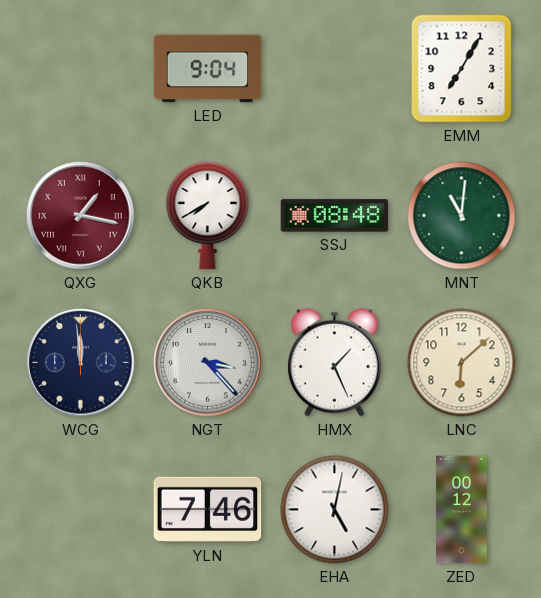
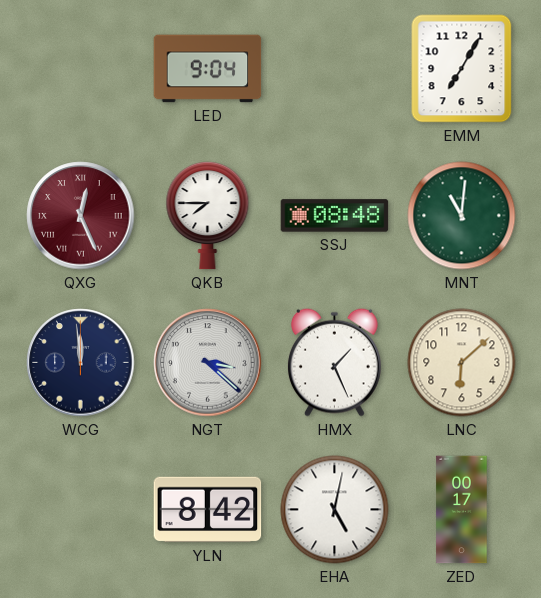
QXG: 1:17 -> 12:26 (81, 216)
QKB: 7:40 -> 7:45 (208, 216)
NGT: 3:23 -> 3:22 (208, 363)
YLN: 7:46 -> 8:42 (208, 510)
ZED: 00:12 -> 00:17 (462, 510)
